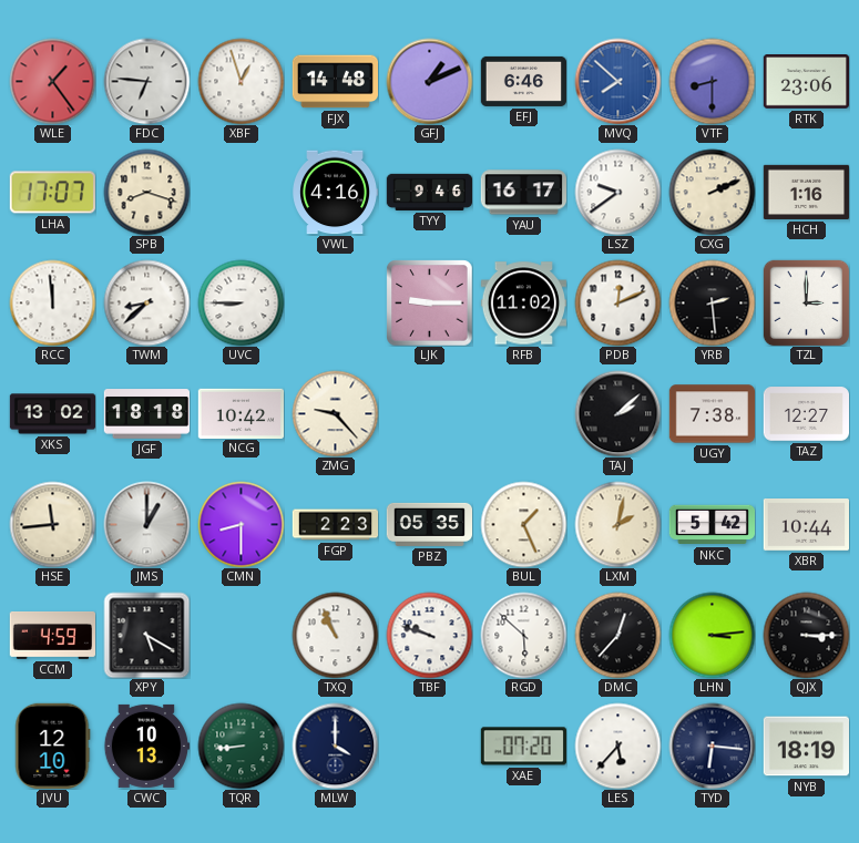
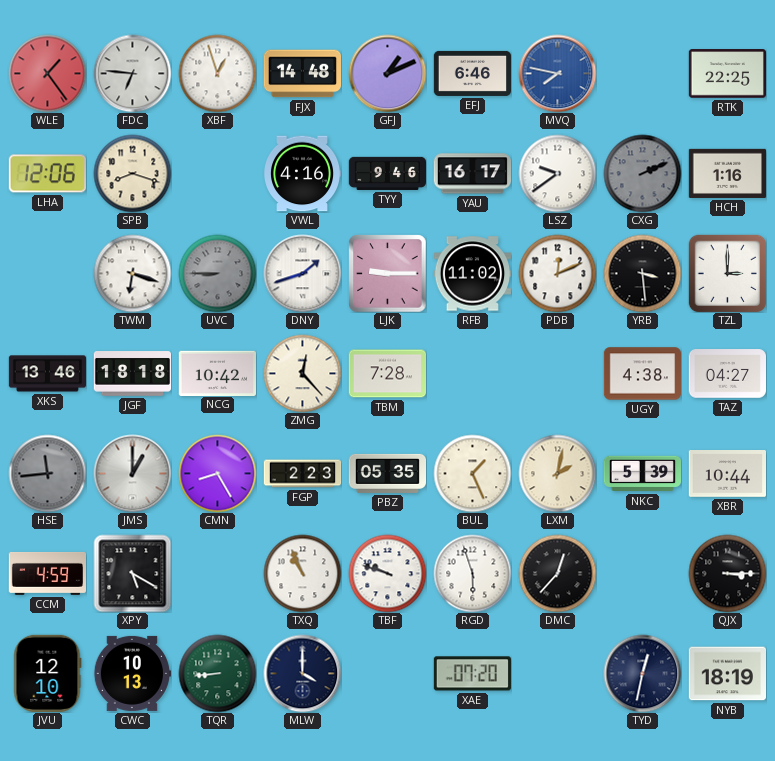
MVQ: 7:52 -> 7:47 (557, 73)
VTF: 8:30 -> none (712, 81)
RTK: 23:06 -> 22:25 (727, 74)
LHA: 17:07 -> 12:06 (47, 174)
CXG dial: cream -> grey (642, 173)
RCC: 11:59 -> none (52, 302)
TWM: 8:38 -> 6:18 (132, 273)
UVC dial: white -> grey (217, 273)
DNY: none -> 1:42 (302, 273)
YRB: 2:29 -> 3:29 (642, 273)
XKS: 13:02 -> 13:46 (47, 374)
ZMG: 9:23 -> 12:23 (302, 373)
TBM: none -> 7:28 (387, 374)
TAJ: 2:08 -> none (617, 413)
UGY: 7:38 -> 4:38 (642, 374)
TAZ: 12:27 -> 04:27 (727, 374)
HSE dial: cream -> grey (47, 473)
CMN: 8:30 -> 8:25 (217, 473)
NKC: 5:42 -> 5:39 (642, 474)
RGD: 5:52 -> 5:57 (472, 573)
LHN: 3:14 -> none (712, 635)
LES: 5:37 -> none (617, 746)
TYD: 6:16 -> 12:32 (642, 673)
